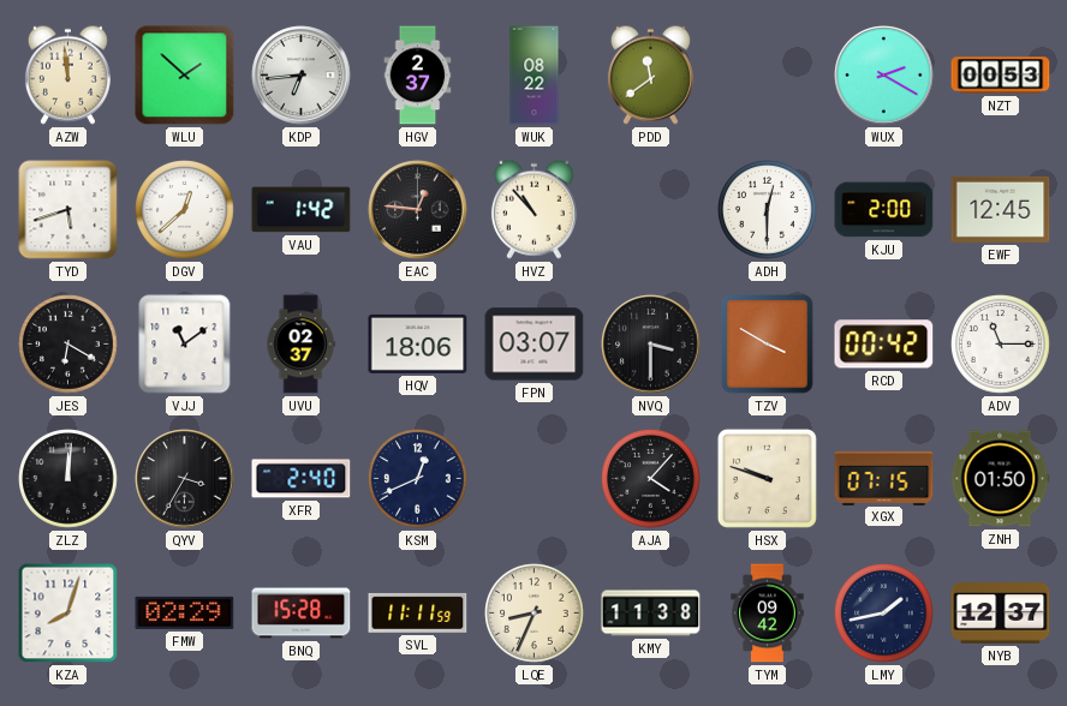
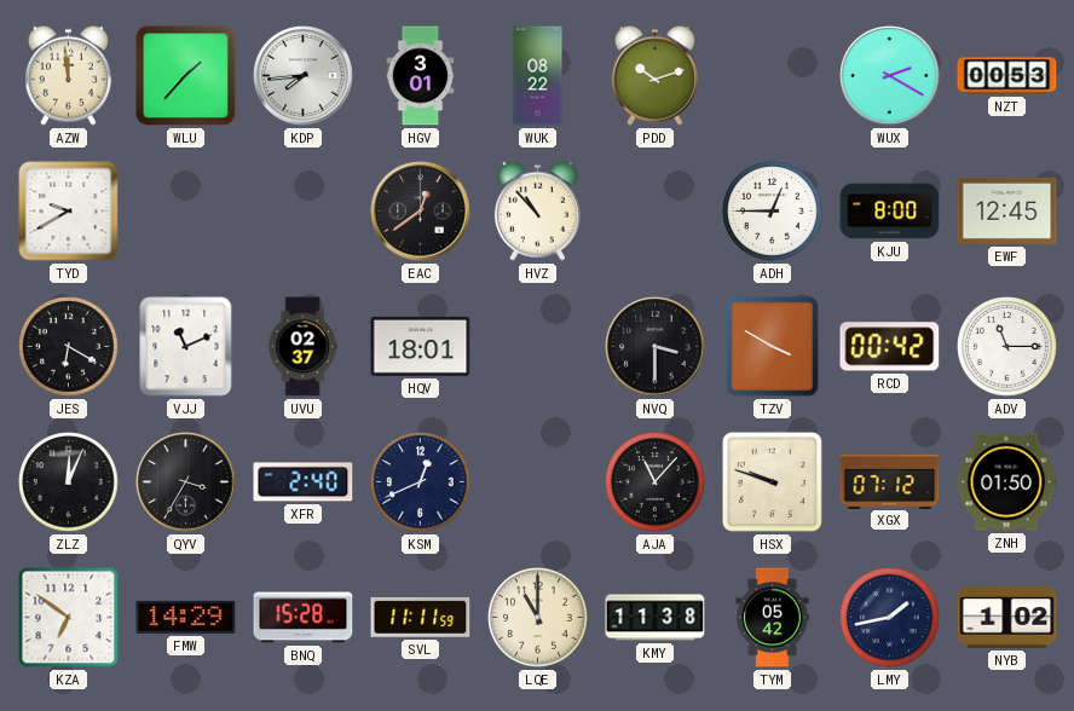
WLU: 1:52 -> 1:37 (186, 76)
KDP: 6:44 -> 7:44 (304, 76)
HGV: 2:37 -> 3:01 (421, 76)
PDD: 11:39 -> 10:12 (654, 75)
TYD: 5:42 -> 9:40 (69, 212)
DGV: 12:38 -> none (185, 210)
VAU: 1:42 -> none (302, 210)
EAC: 12:46 -> 12:39 (421, 212)
ADH: 12:30 -> 12:45 (773, 212)
KJU: 2:00 -> 8:00 (890, 212)
VJJ: 11:09 -> 11:11 (186, 347)
HQV: 18:06 -> 18:01 (421, 346)
FPN: 03:07 -> none (535, 345)
ZLZ: 12:01 -> 12:04 (69, 482)
AJA: 4:07 -> 11:07 (656, 482)
XGX: 07:15 -> 07:12 (890, 481)
KZA: 8:03 -> 6:51 (69, 618)
FMW: 02:29 -> 14:29 (186, 617)
LQE: 8:34 -> 11:00 (538, 618)
TYM: 09:42 -> 05:42 (773, 618)
NYB: 12:37 -> 1:02 (1007, 618)
